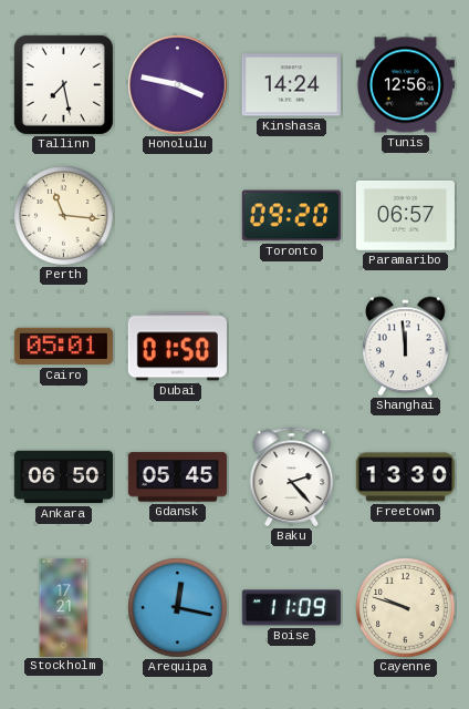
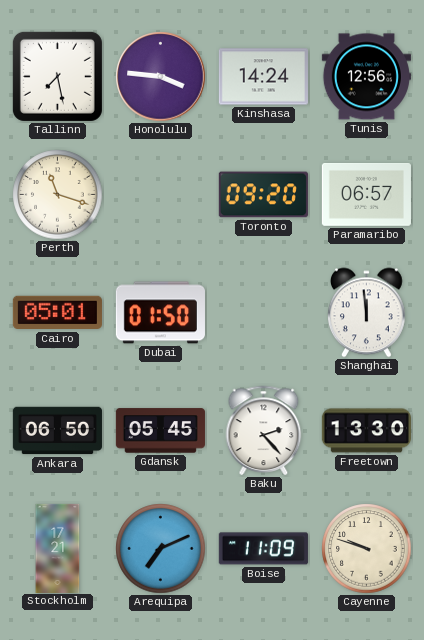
Honolulu: 3:47 -> 3:46 (161, 77)
Perth: 11:16 -> 11:18 (58, 195)
Arequipa: 12:17 -> 7:11 (161, 549)
